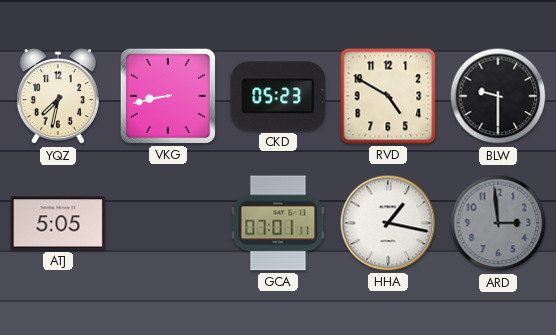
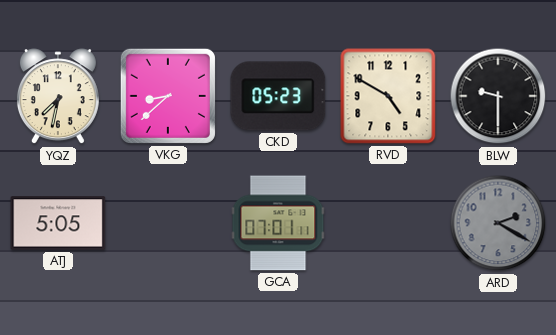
VKG: 8:43 -> 8:38 (168, 96)
HHA: 1:17 -> none (388, 223)
ARD: 2:59 -> 2:20 (498, 223)
